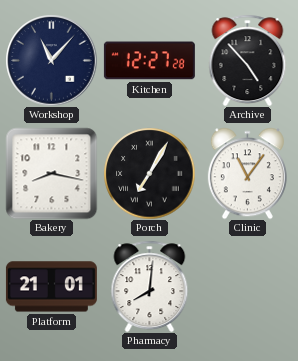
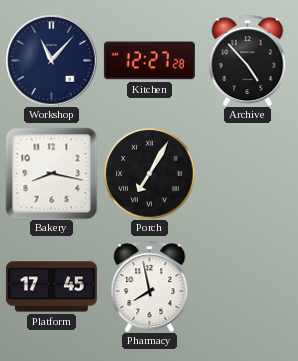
Clinic: 11:06 -> none (247, 173)
Platform: 21:01 -> 17:45 (51, 287)
Pharmacy: 8:01 -> 7:58 (150, 286)
